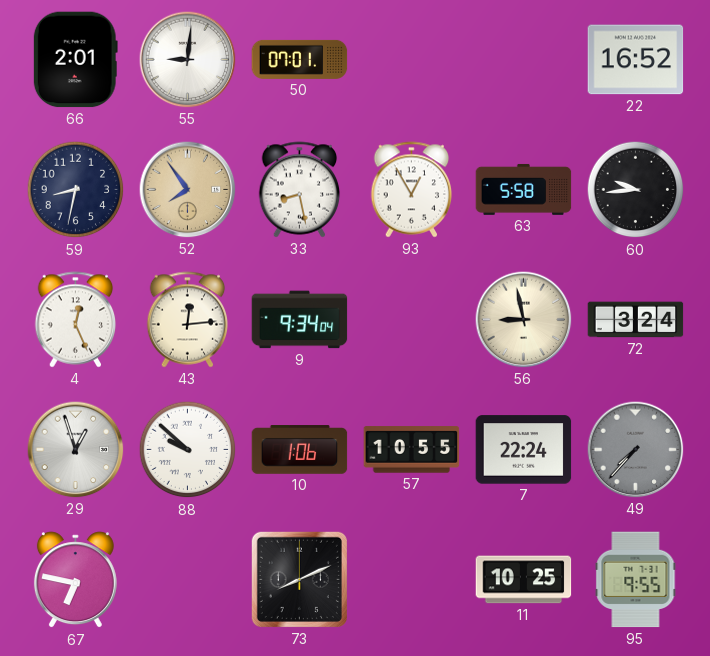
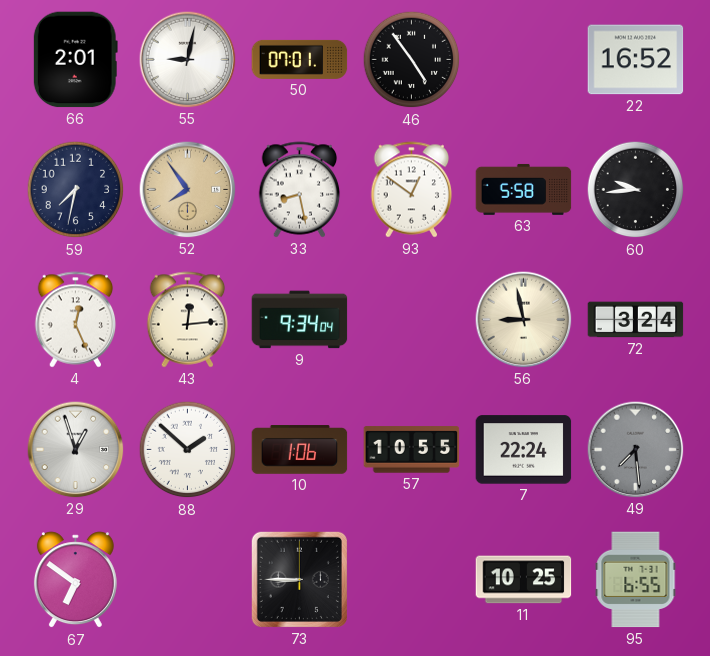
55: 9:01 -> 9:02 (188, 60)
46: none -> 4:54 (412, 60)
59: 8:32 -> 7:32 (76, 190)
93: 12:55 -> 12:51 (412, 190)
88: 9:52 -> 1:52 (188, 450)
49: 7:37 -> 7:29 (636, 450)
67: 6:47 -> 6:51 (75, 580)
73: 8:11 -> 8:45 (299, 579)
95: 9:55 -> 6:55 (636, 580)
